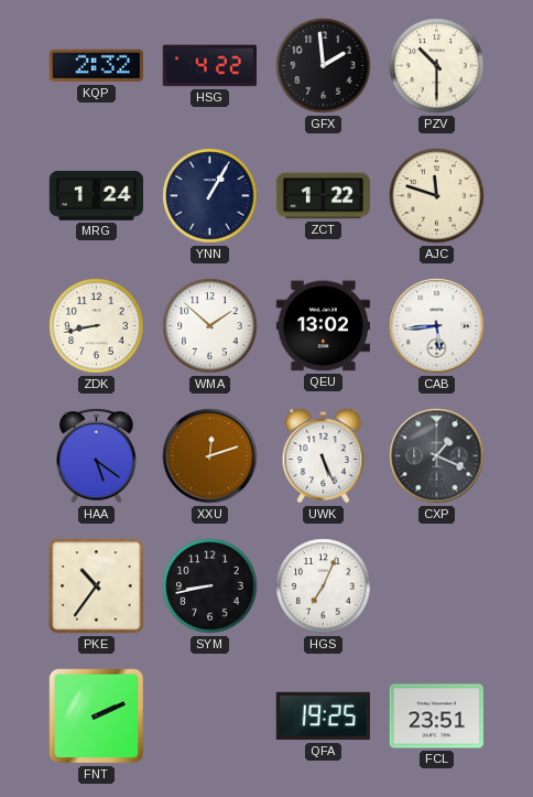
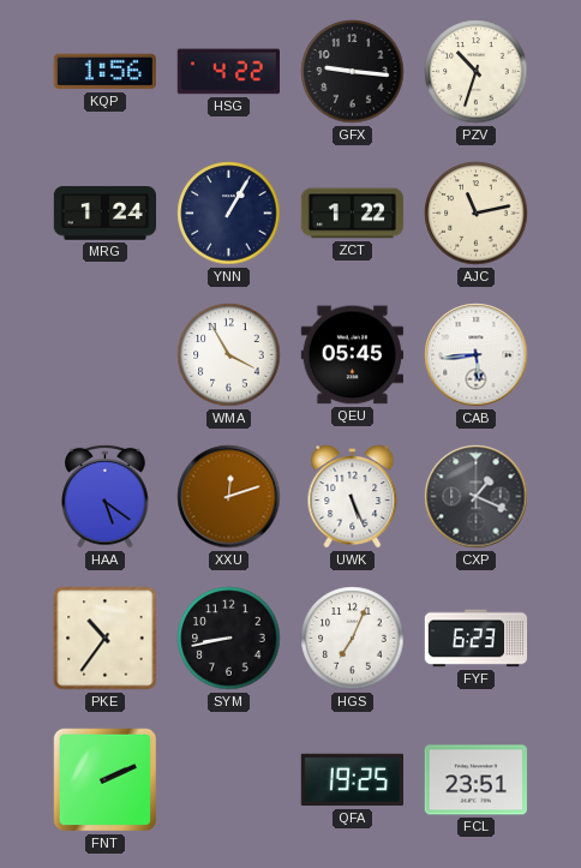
KQP: 2:32 -> 1:56 (104, 72)
GFX: 1:59 -> 9:16 (353, 72)
PZV: 10:30 -> 10:33 (477, 72)
AJC: 11:48 -> 11:13 (477, 214)
ZDK: 8:43 -> none (97, 326)
WMA: 1:52 -> 3:55 (229, 355)
QEU: 13:02 -> 05:45 (352, 355)
FYF: none -> 6:23 (477, 639)
